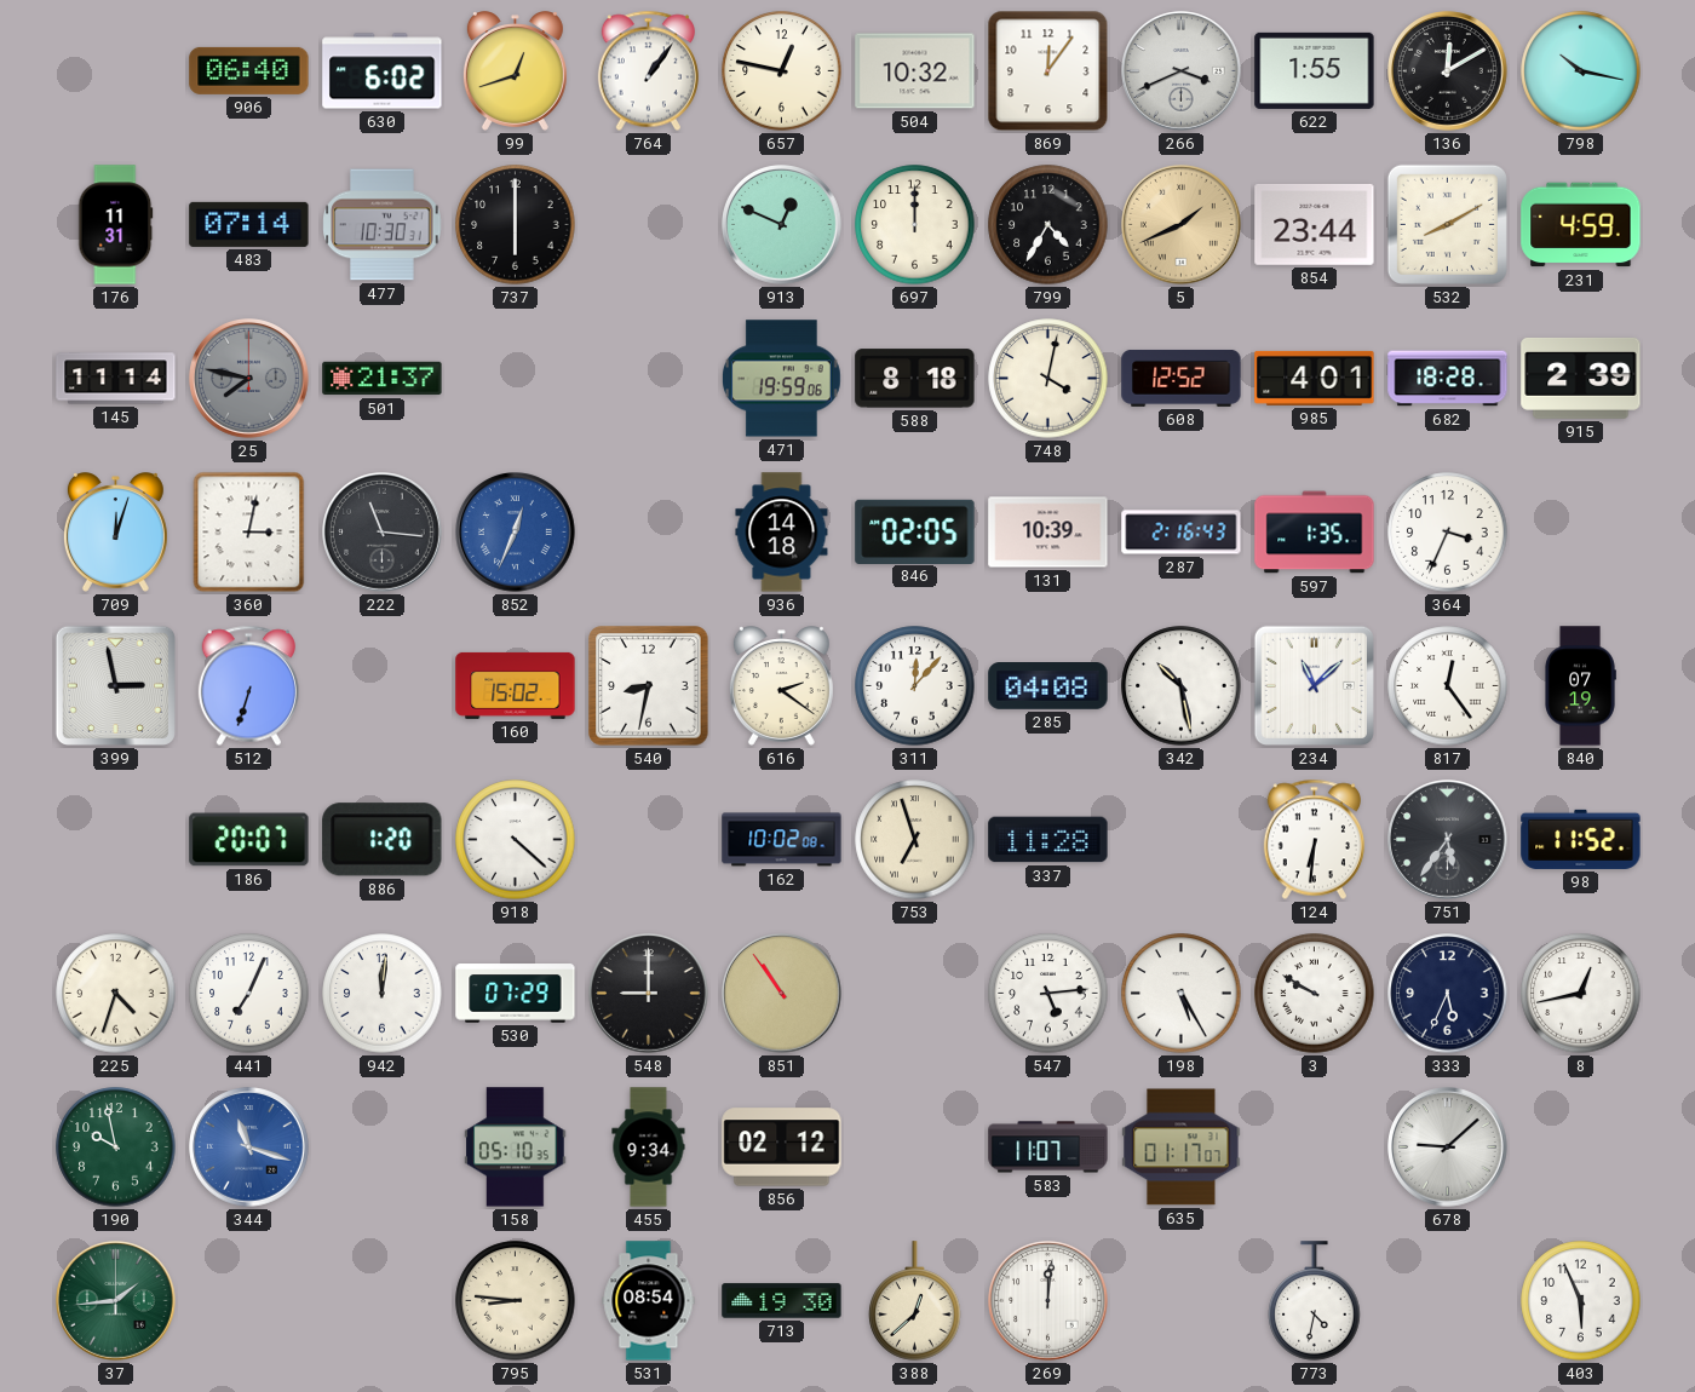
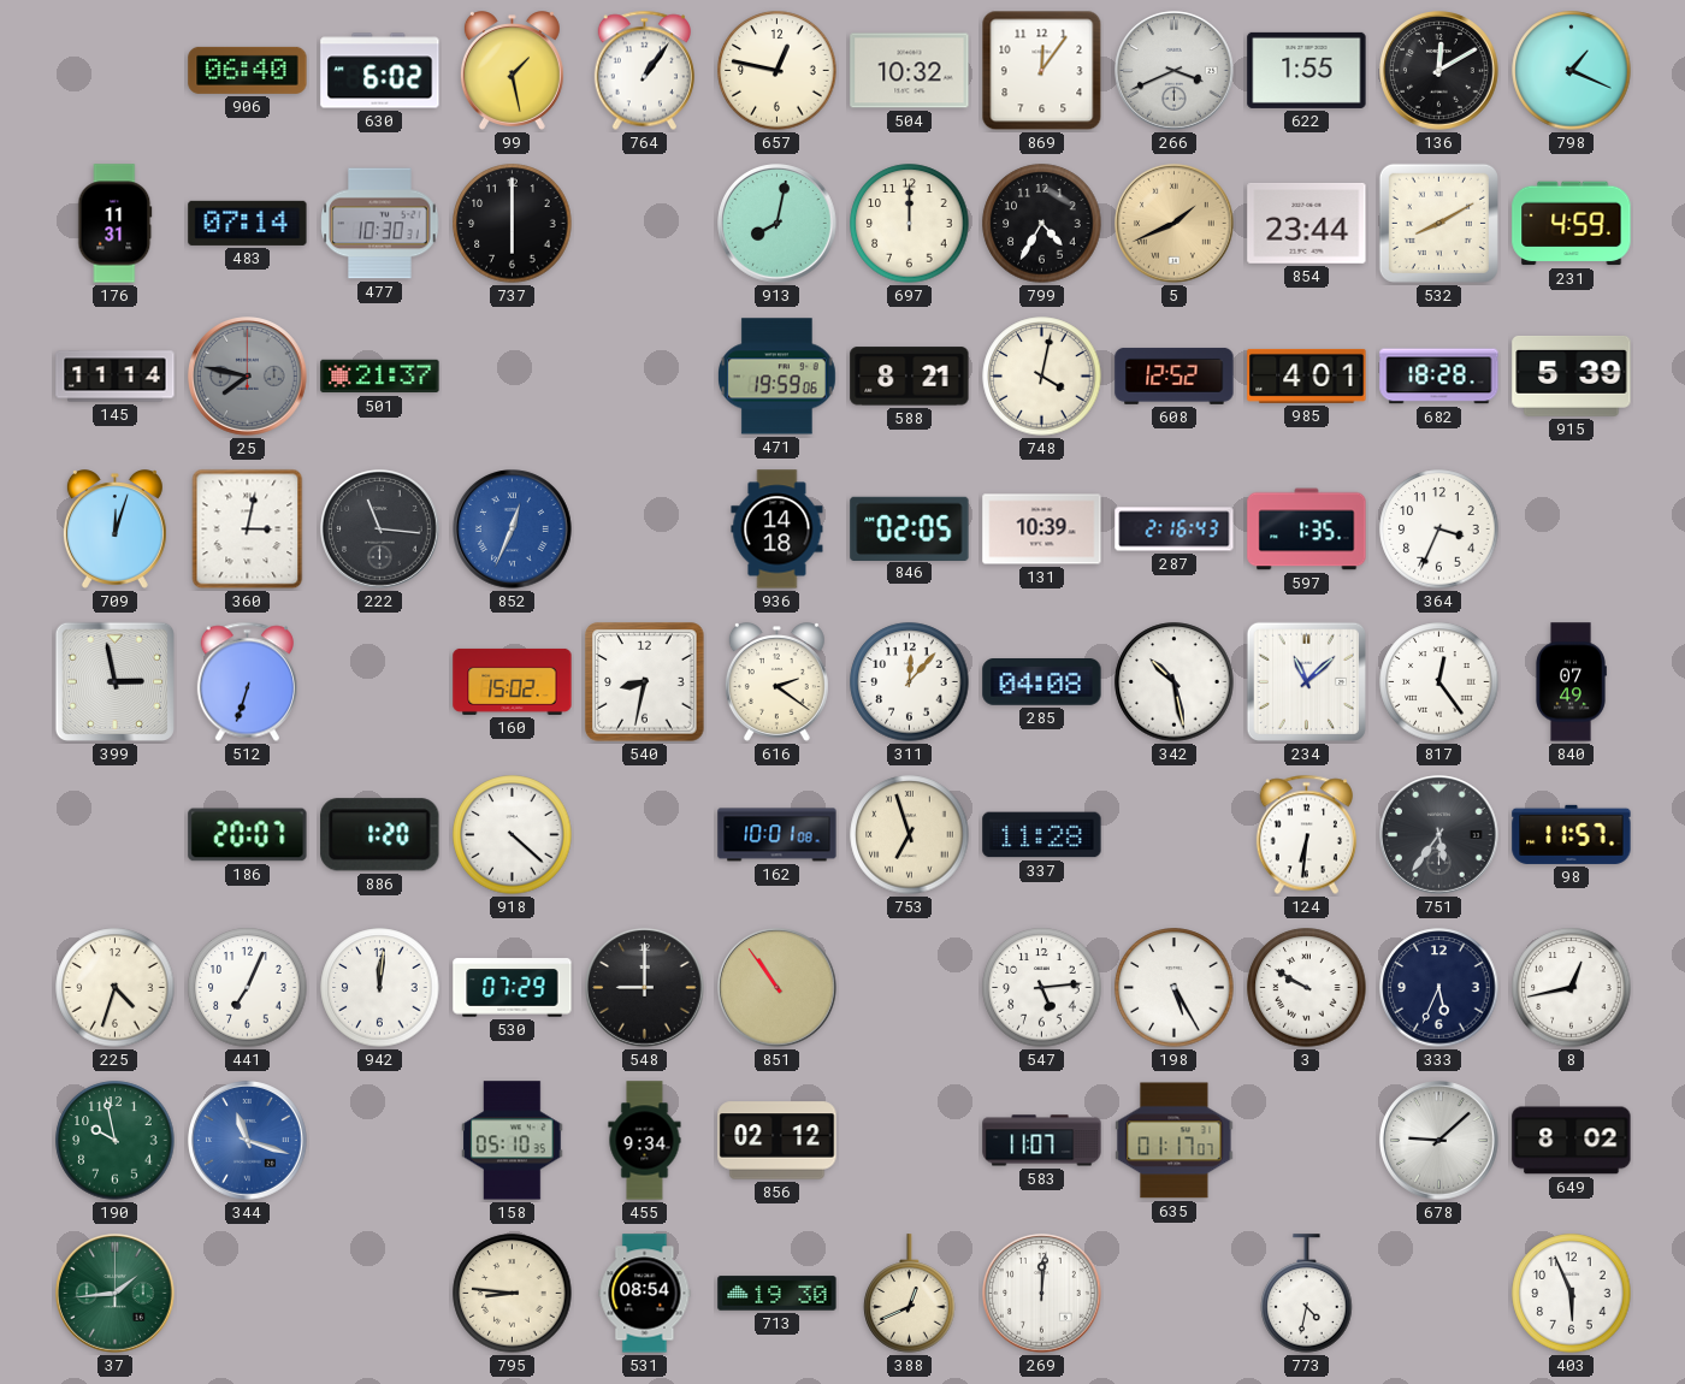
99: 12:42 -> 1:28 (512, 71)
798: 10:17 -> 1:19 (1572, 71)
913: 12:49 -> 8:02 (778, 224)
588: 8:18 -> 8:21 (910, 377)
915: 2:39 -> 5:39 (1572, 375)
840: 07:19 -> 07:49 (1571, 682)
162: 10:02 -> 10:01 (778, 835)
98: 11:52 -> 11:57 (1572, 834)
649: none -> 8:02 (1572, 1141)
388: 12:38 -> 12:41 (910, 1294)
